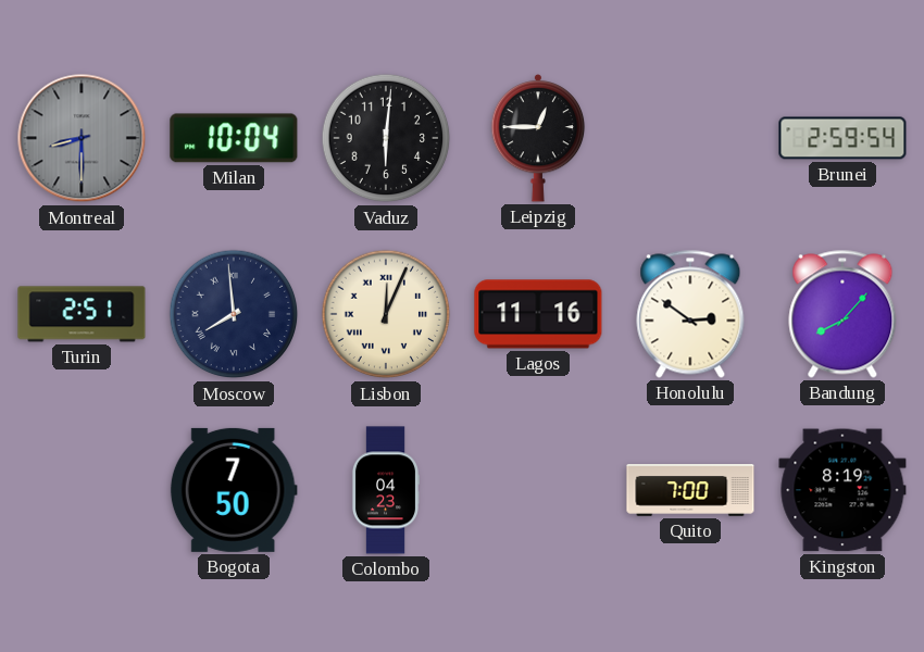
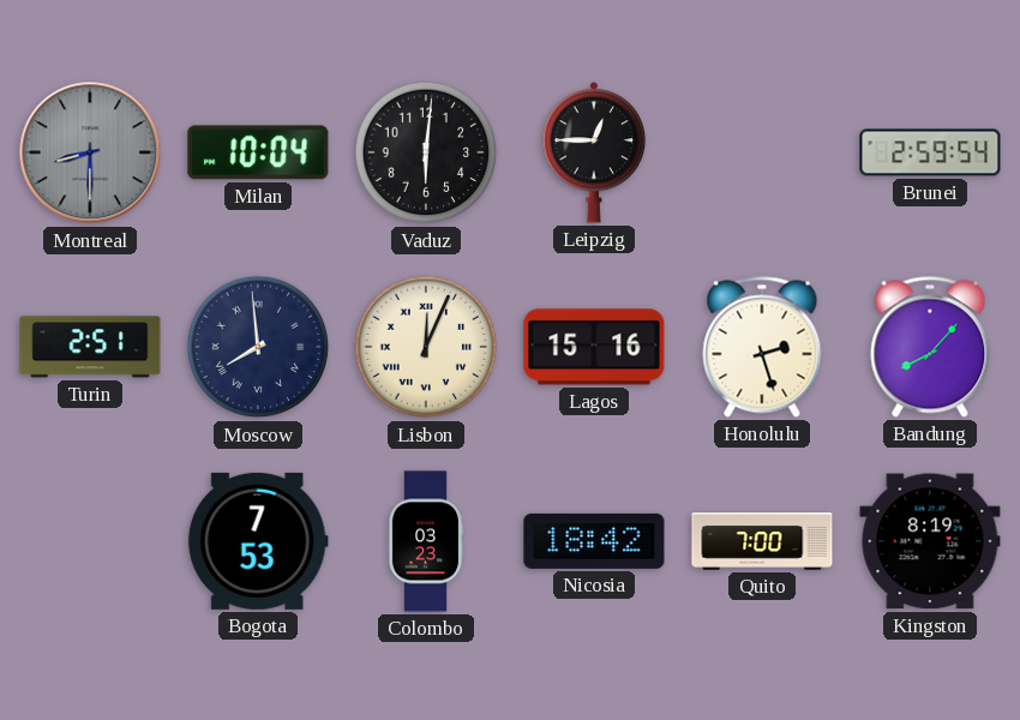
Lagos: 11:16 -> 15:16 (594, 347)
Honolulu: 2:51 -> 2:27 (762, 347)
Bogota: 7:50 -> 7:53 (258, 541)
Colombo: 04:23 -> 03:23 (425, 541)
Nicosia: none -> 18:42 (594, 541)
